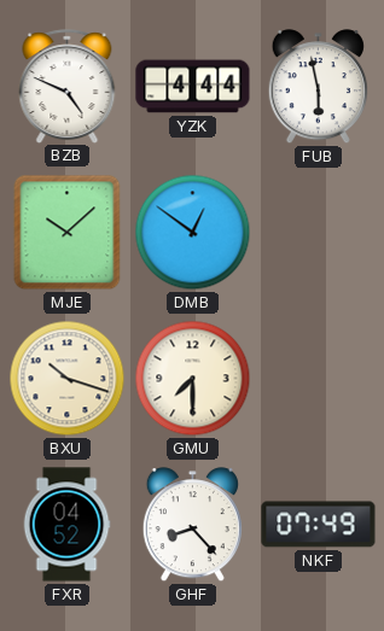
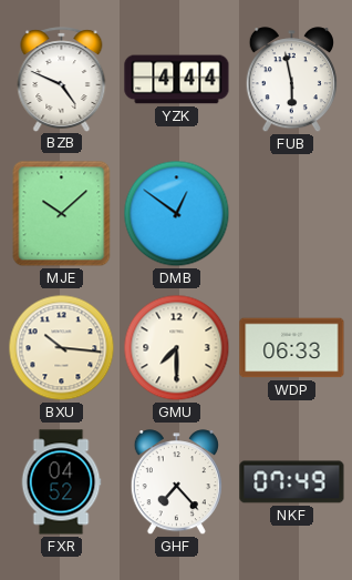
BXU: 10:18 -> 10:16 (62, 348)
WDP: none -> 06:33 (292, 348)
GHF: 8:23 -> 7:23 (176, 482)
